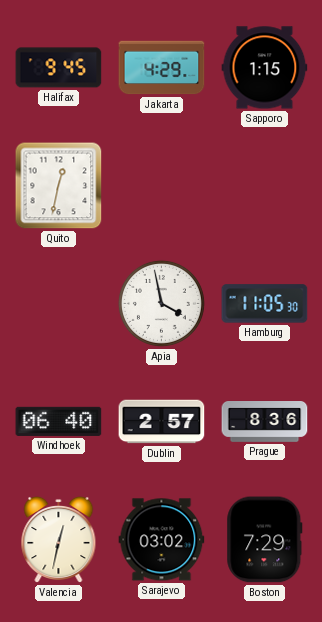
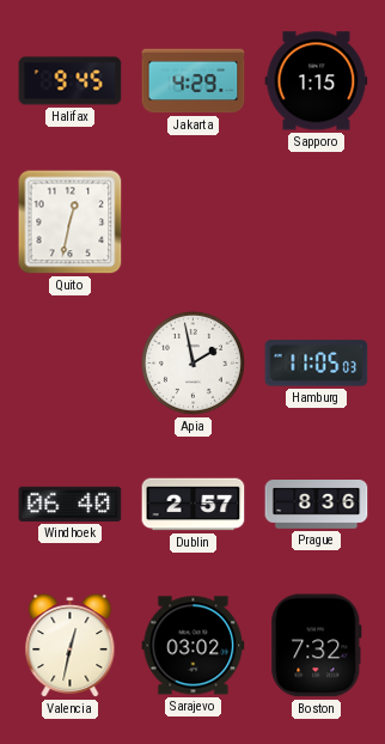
Apia: 3:58 -> 1:58 (192, 362)
Hamburg: 11:05:30 -> 11:05:03 (317, 364)
Boston: 7:29 -> 7:32 (317, 646)
